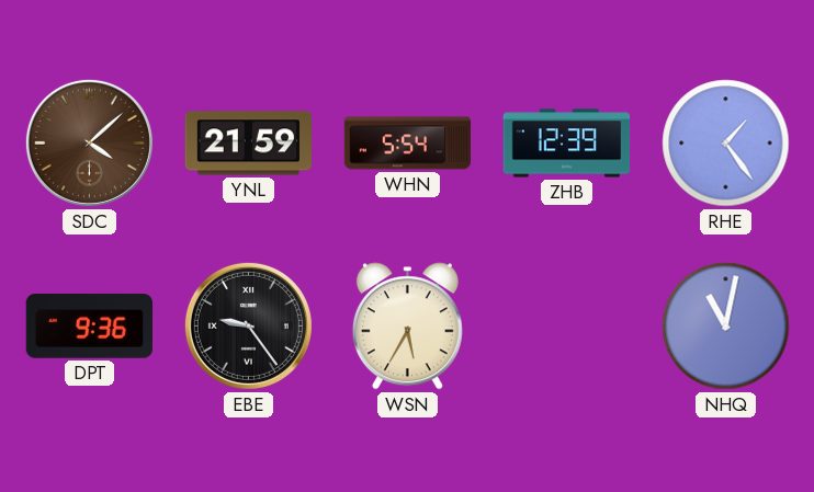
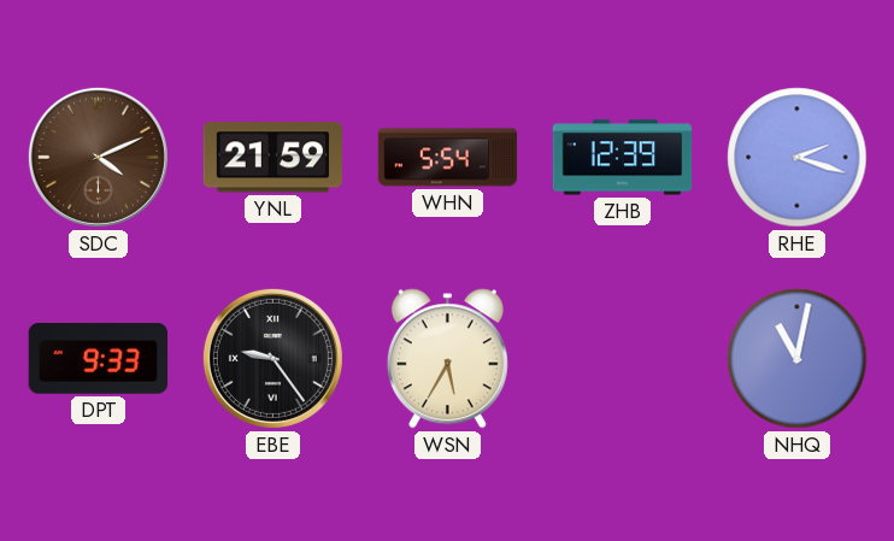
SDC: 4:08 -> 4:11 (98, 157)
RHE: 1:24 -> 2:18 (798, 158)
DPT: 9:36 -> 9:33 (98, 359)
